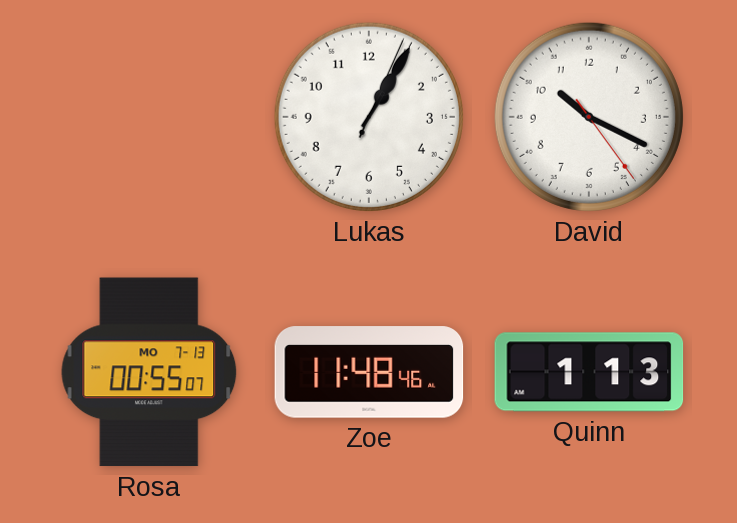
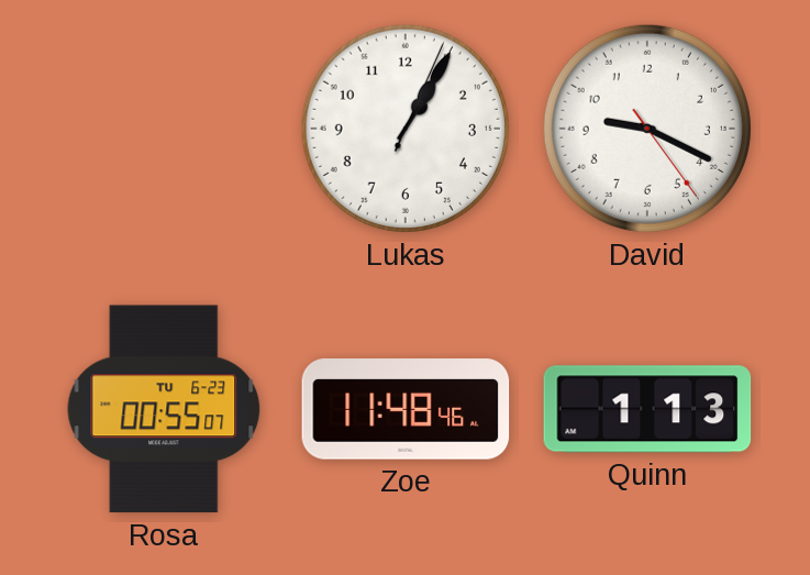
David: 10:19 -> 9:19 (647, 129)
Rosa date: MO 7-13 -> TU 6-23 (164, 409)
